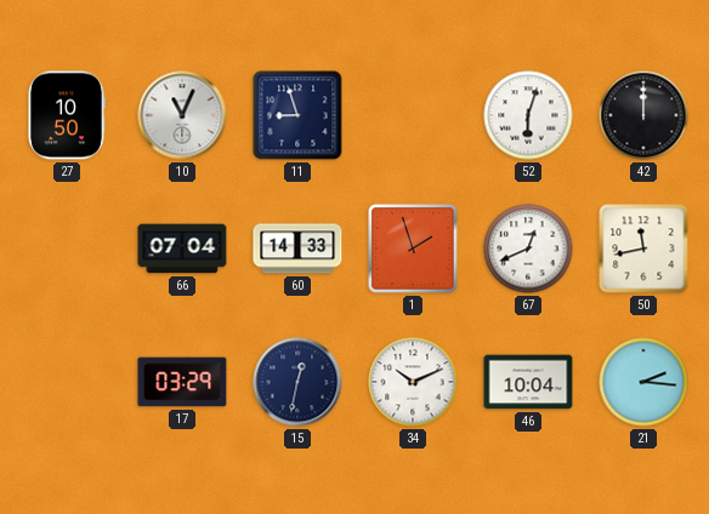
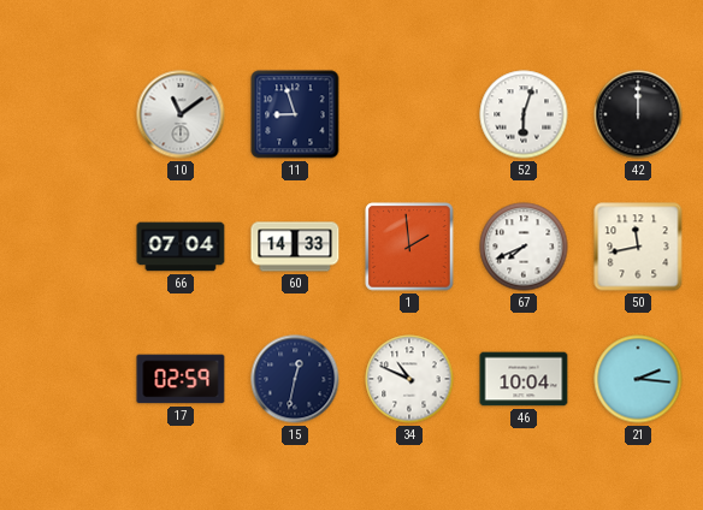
27: 10:50 -> none (67, 115)
10: 11:04 -> 11:09 (181, 114)
1: 1:57 -> 1:59 (409, 247)
67: 12:41 -> 7:41 (524, 247)
17: 03:29 -> 02:59 (181, 379)
34: 10:11 -> 10:49 (409, 379)
